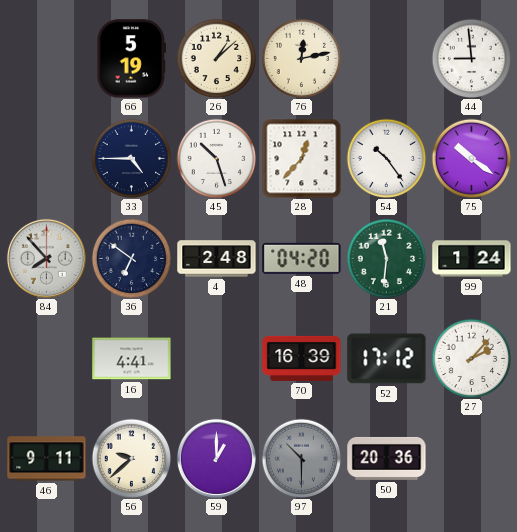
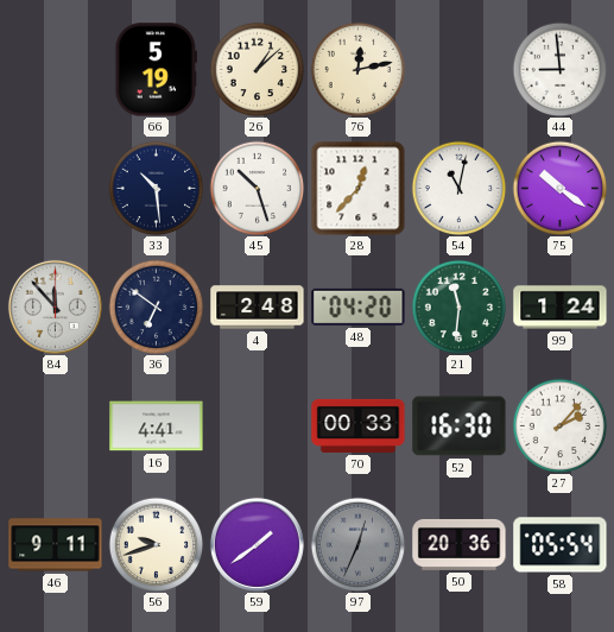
33: 4:45 -> 10:29 (156, 188)
54: 10:24 -> 11:02 (458, 188)
84: 7:53 -> 11:53 (55, 306)
70: 16:39 -> 00:33 (359, 425)
52: 17:12 -> 16:30 (460, 426)
56: 9:38 -> 9:42 (156, 544)
59: 1:00 -> 1:39 (257, 544)
97: 10:30 -> 12:34 (357, 544)
58: none -> 05:54 (561, 545)
